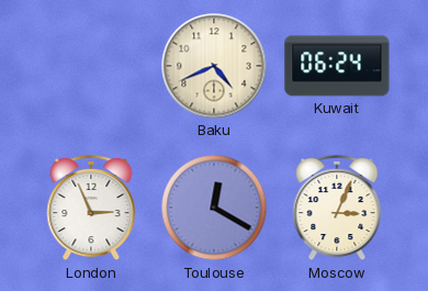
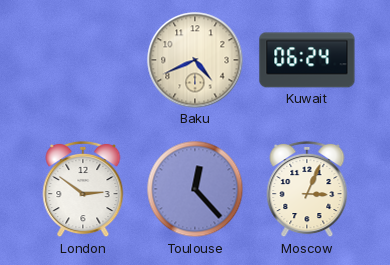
London: 2:56 -> 2:51 (83, 189)
Toulouse: 12:20 -> 12:23 (195, 189)
